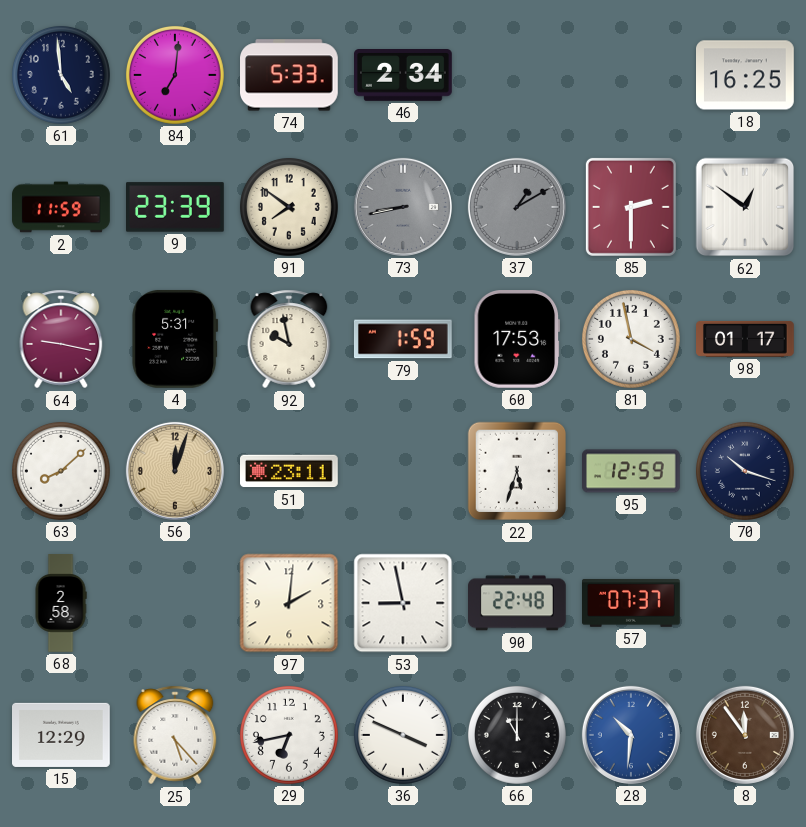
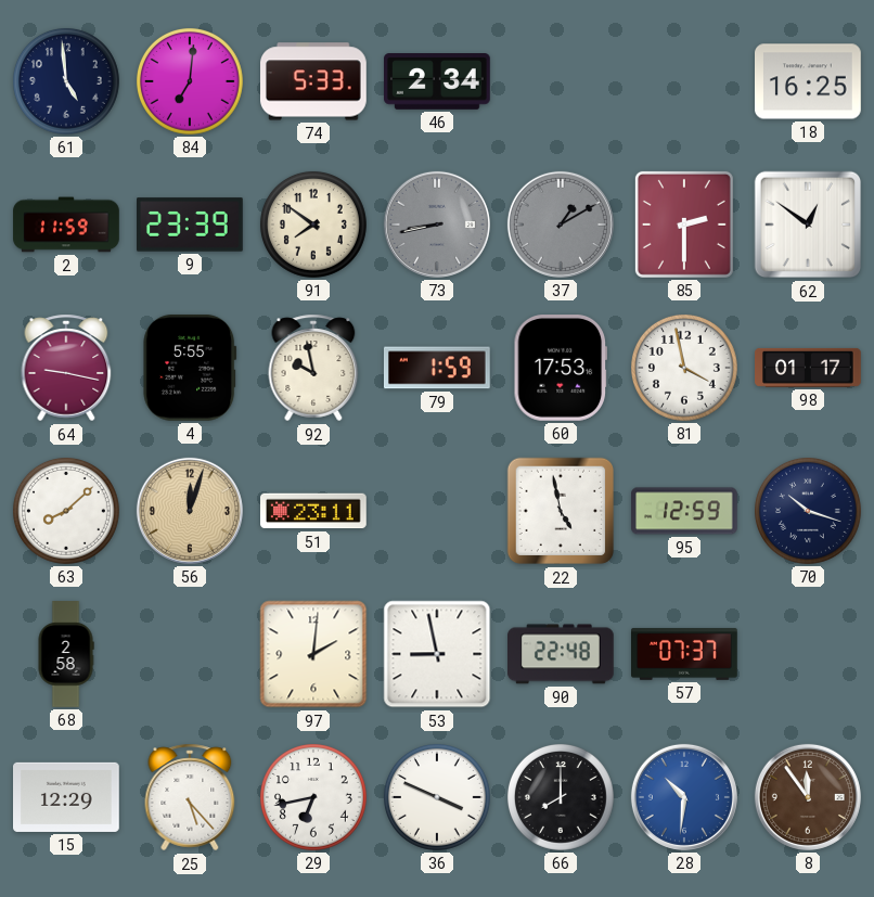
4: 5:31 -> 5:55 (190, 368)
22: 5:33 -> 4:58 (561, 511)
66: 11:00 -> 8:00 (561, 797)
